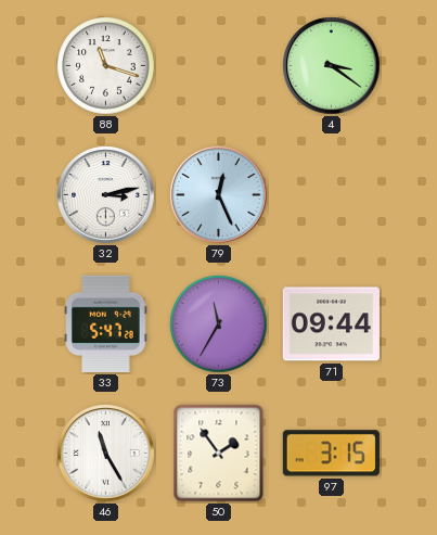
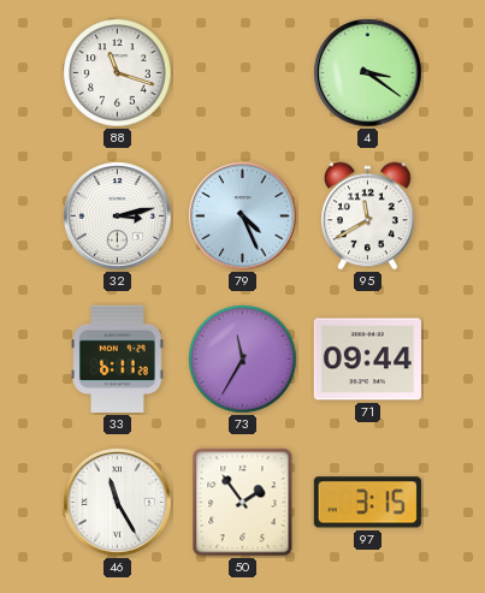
79: 12:26 -> 4:26 (243, 217)
95: none -> 11:40 (368, 217)
33: 5:47 -> 6:11 (118, 358)
